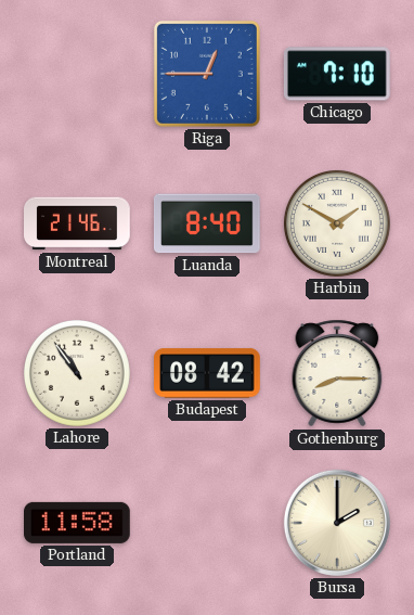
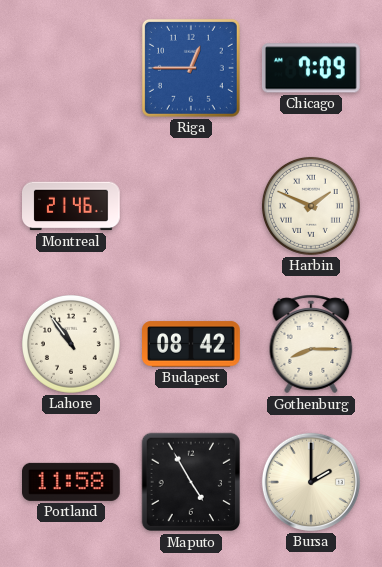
Chicago: 7:10 -> 7:09 (311, 68)
Luanda: 8:40 -> none (207, 223)
Harbin: 1:50 -> 1:49 (311, 206)
Maputo: none -> 4:55 (191, 482)
